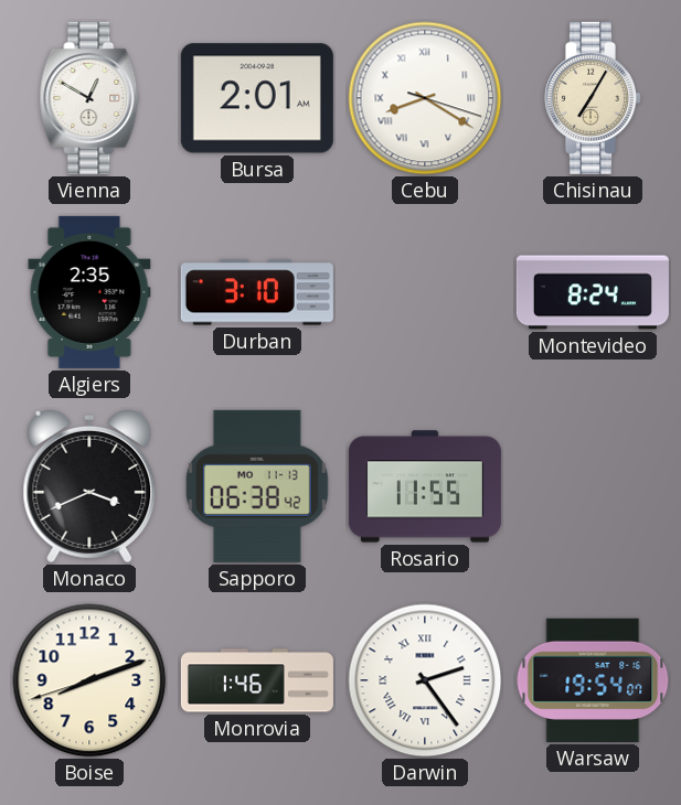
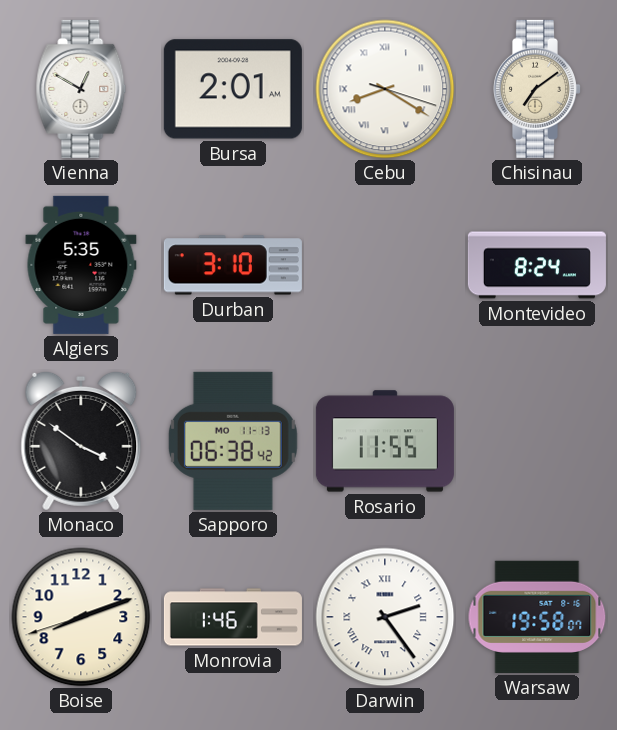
Chisinau: 7:05 -> 7:09 (536, 89)
Algiers: 2:35 -> 5:35 (81, 265)
Monaco: 3:41 -> 3:51 (81, 441)
Warsaw: 19:54 -> 19:58 (537, 617)
